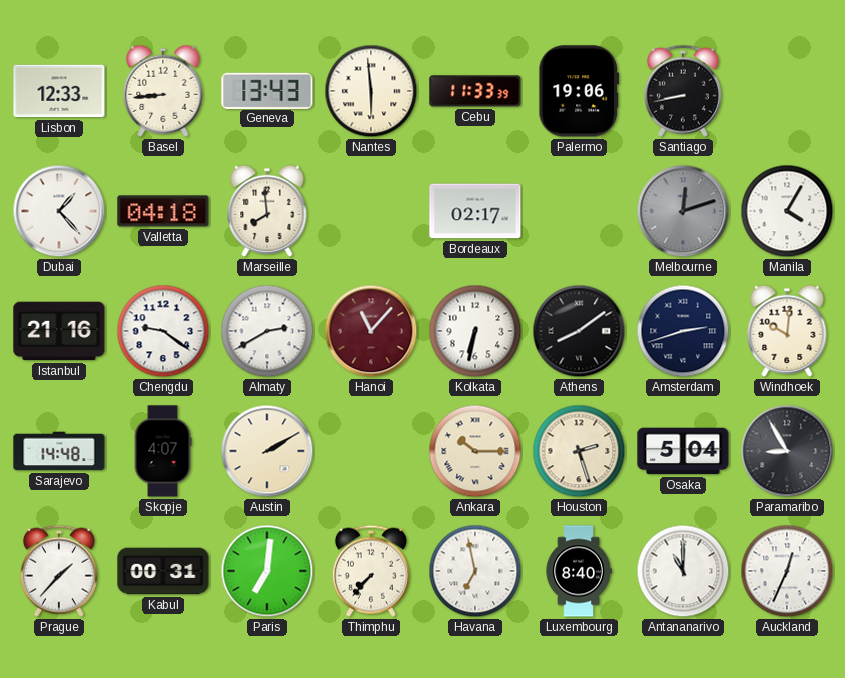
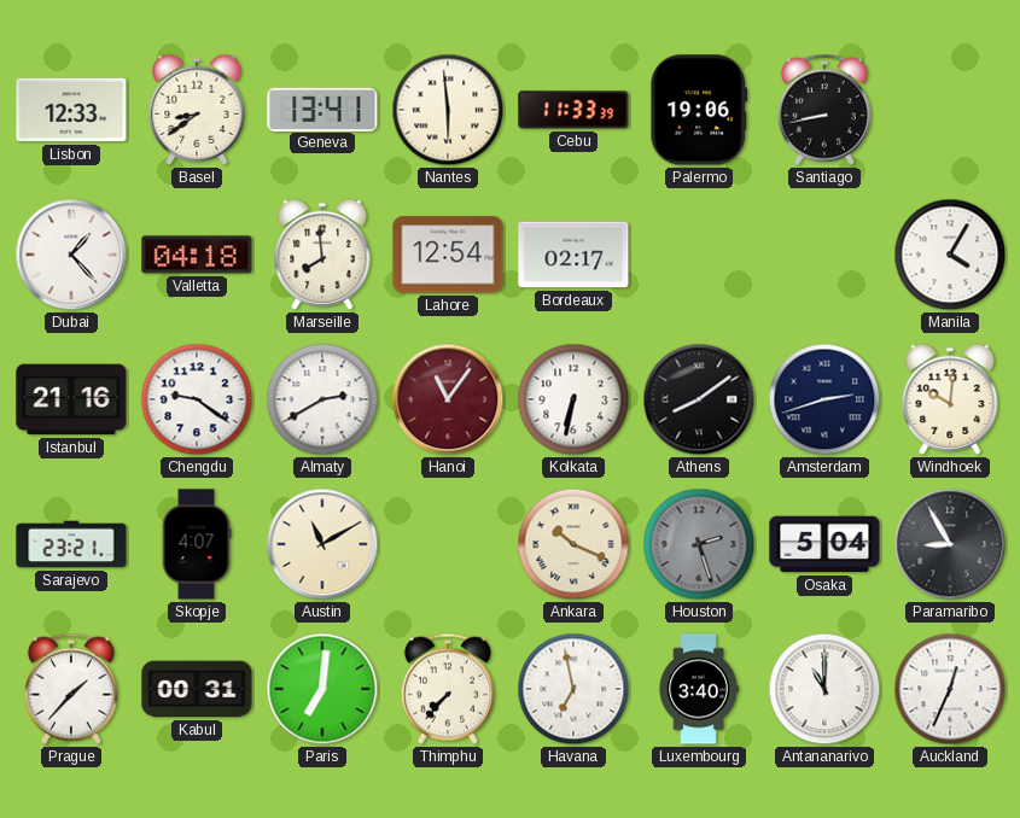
Basel: 8:44 -> 8:39 (197, 110)
Geneva: 13:43 -> 13:41 (322, 109)
Lahore: none -> 12:54 (448, 255)
Melbourne: 12:12 -> none (683, 211)
Hanoi: 11:07 -> 11:06 (448, 399)
Sarajevo: 14:48 -> 23:21 (71, 544)
Austin: 2:10 -> 11:10 (322, 544)
Ankara: 10:15 -> 10:19 (573, 544)
Houston dial: cream -> grey (699, 544)
Luxembourg: 8:40 -> 3:40 (699, 689)
